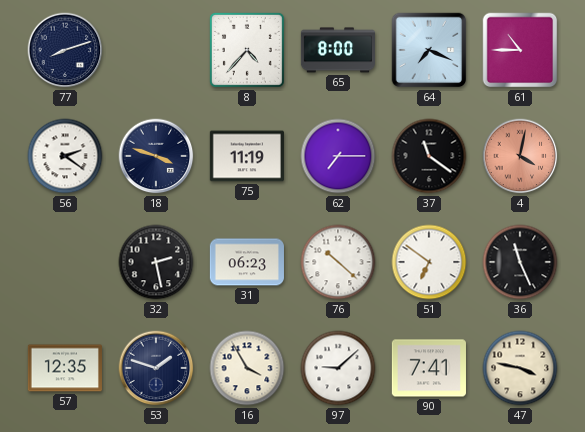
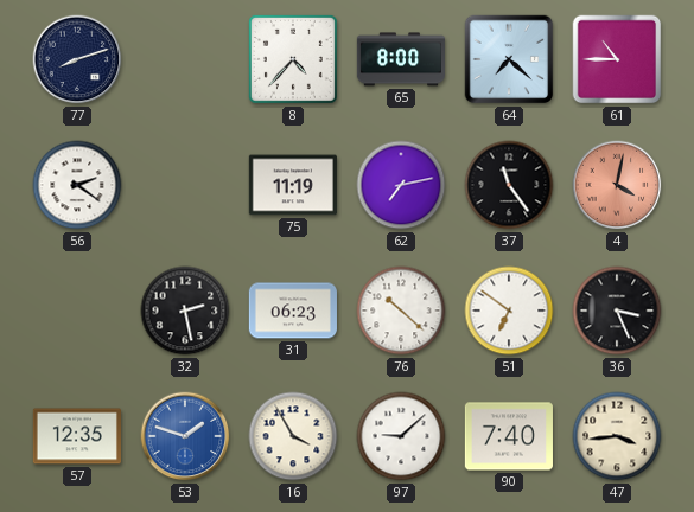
64: 7:19 -> 7:22 (509, 59)
18: 3:48 -> none (156, 156)
62: 7:15 -> 7:13 (401, 185)
37: 11:21 -> 11:24 (509, 185)
36: 11:26 -> 3:26 (617, 311)
53 dial: navy -> blue (185, 436)
90: 7:41 -> 7:40 (509, 436)
47: 3:47 -> 3:44 (617, 436)
